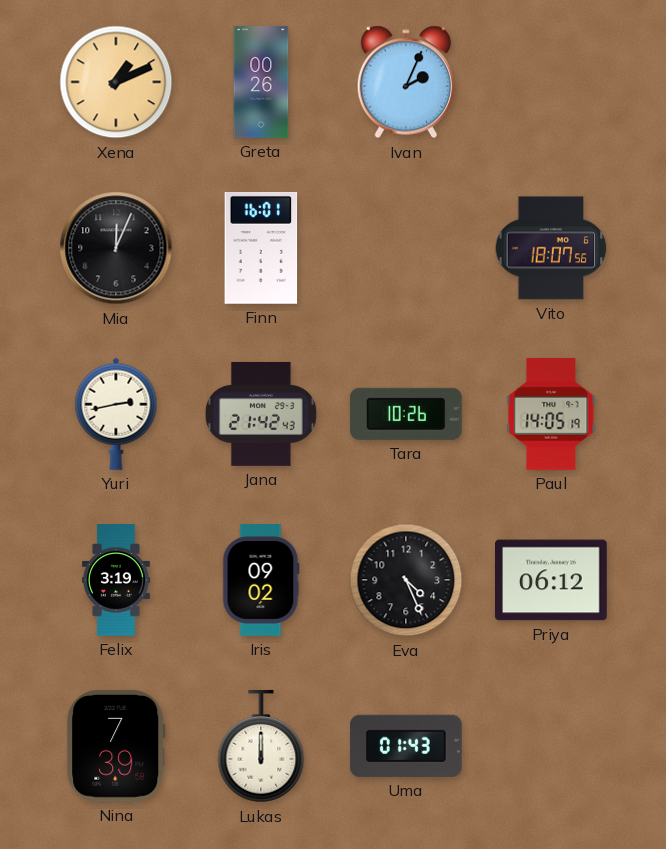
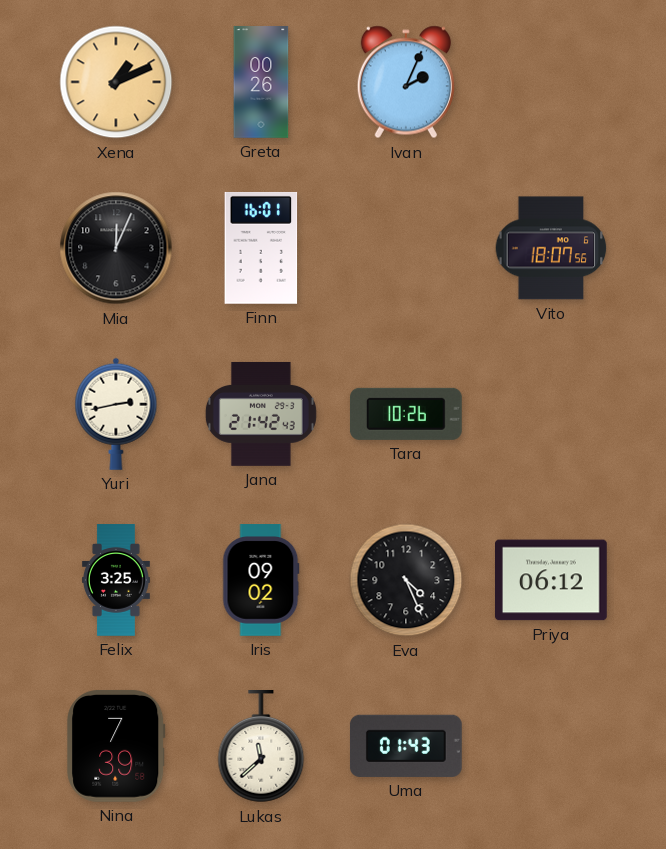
Paul: 14:05 -> none (551, 415)
Felix: 3:19 -> 3:25 (116, 580)
Lukas: 12:00 -> 11:38 (261, 747)
